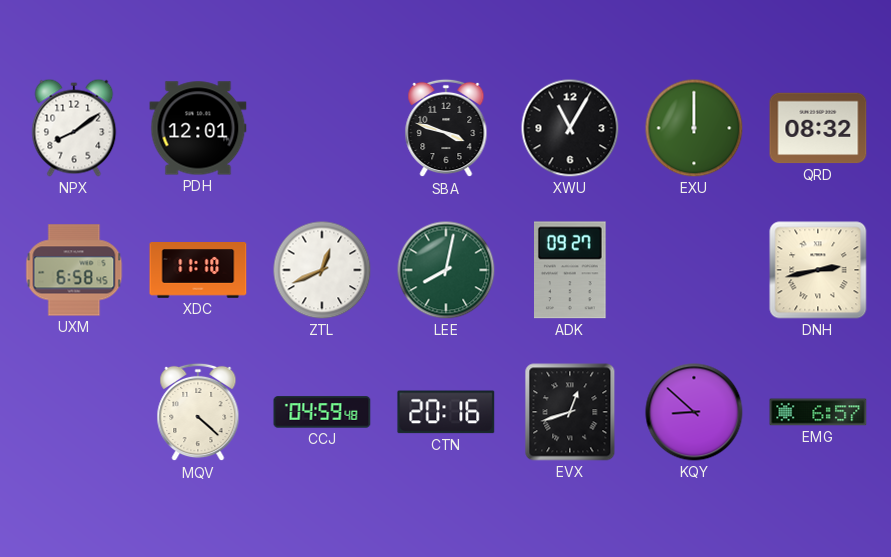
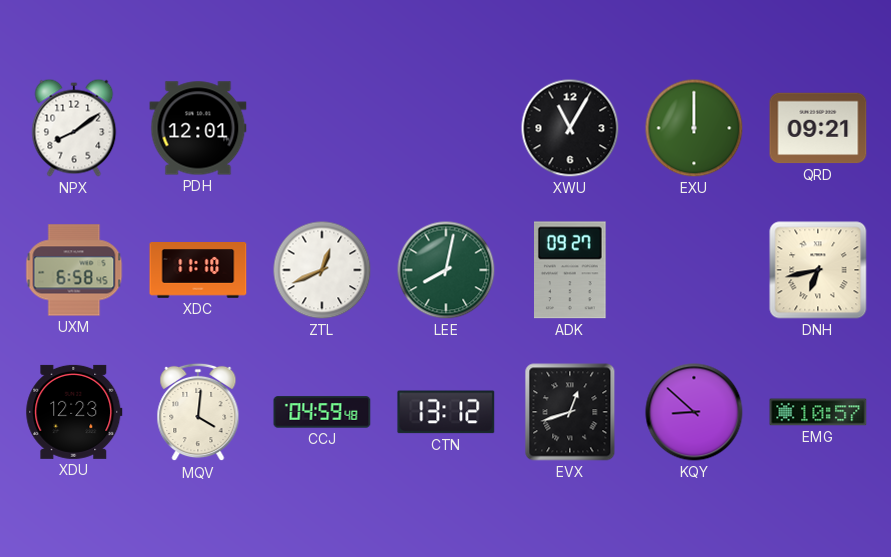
SBA: 3:48 -> none (446, 128)
QRD: 08:32 -> 09:21 (818, 128)
DNH: 2:43 -> 6:43 (818, 270)
XDU: none -> 12:23 (74, 412)
MQV: 4:22 -> 4:01 (198, 412)
CTN: 20:16 -> 13:12 (446, 412)
EMG: 6:57 -> 10:57 (818, 412)
